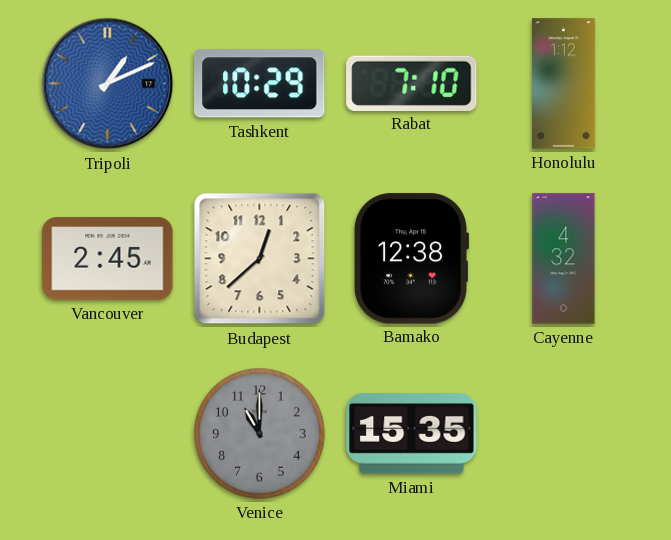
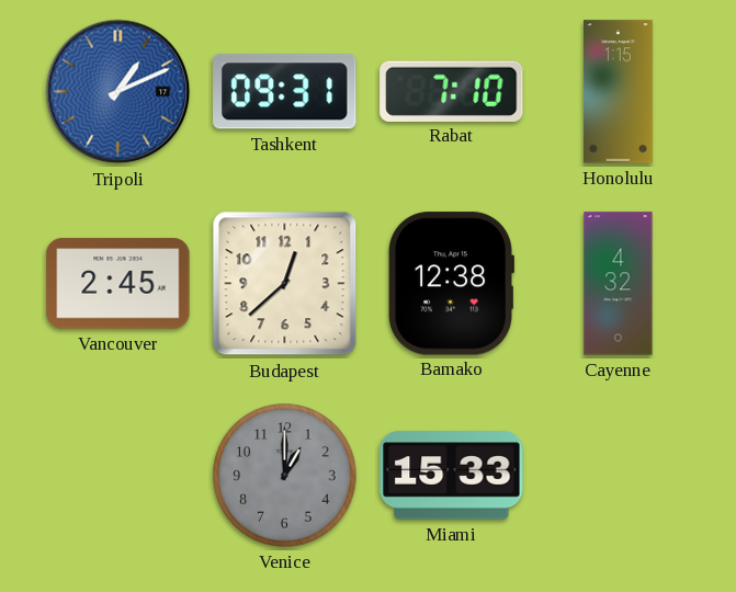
Tashkent: 10:29 -> 09:31 (285, 92)
Honolulu: 1:12 -> 1:15 (619, 92)
Venice: 11:00 -> 1:00 (285, 476)
Miami: 15:35 -> 15:33 (452, 476)
